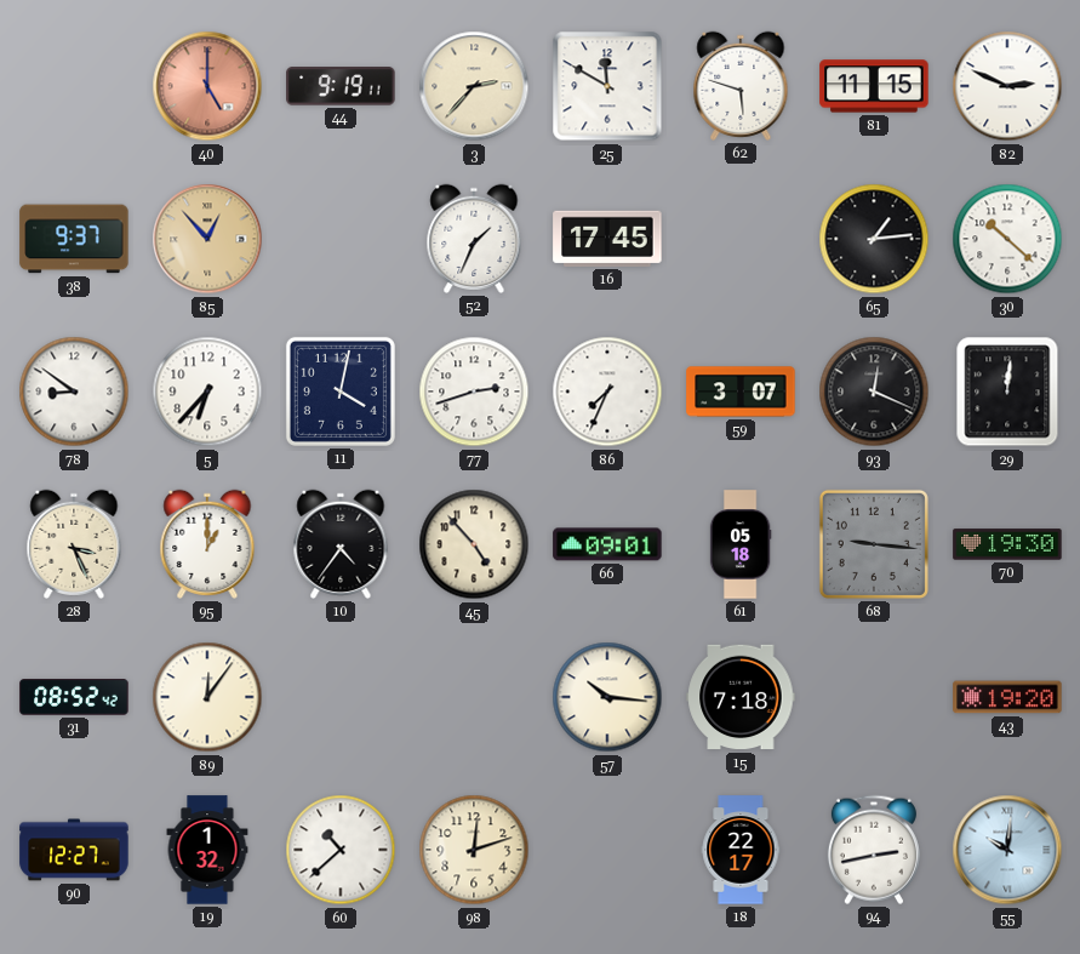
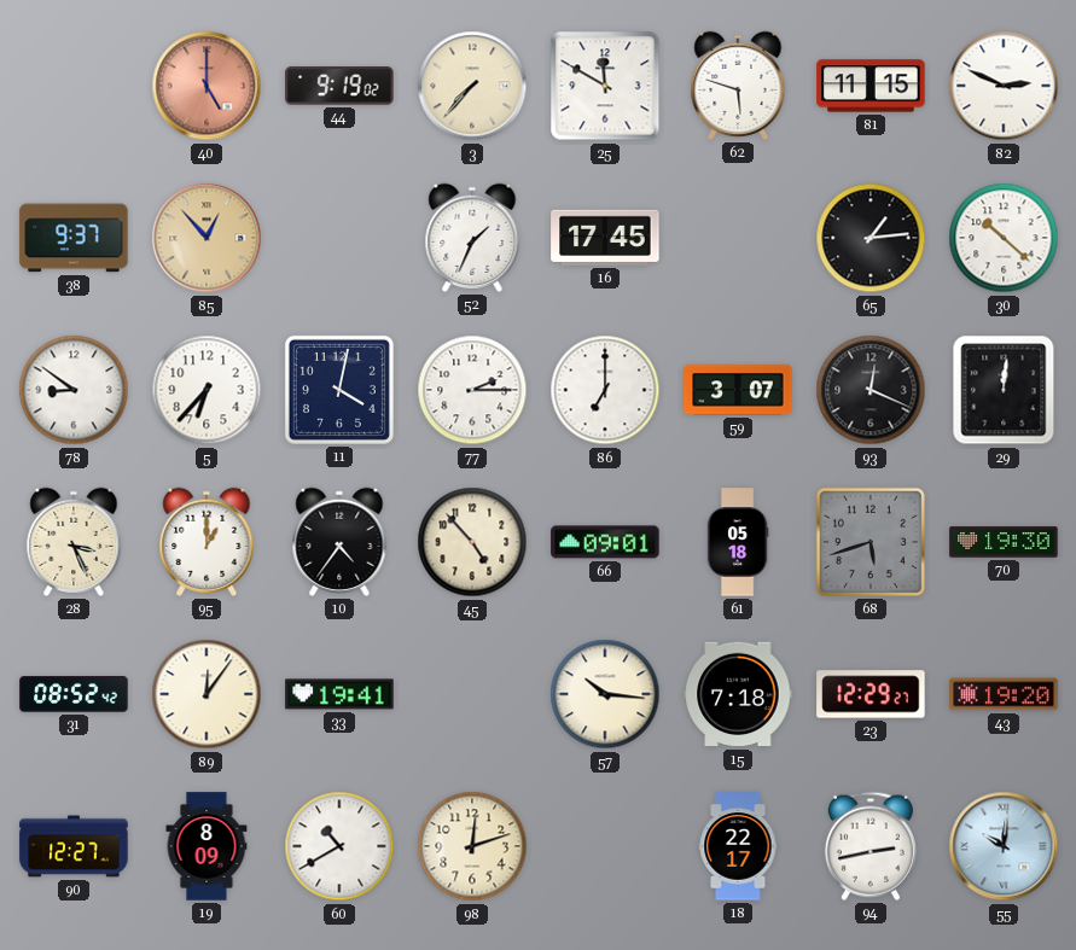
44: 9:19:11 -> 9:19:02 (339, 86)
3: 2:37 -> 7:37 (472, 86)
77: 2:42 -> 2:15 (472, 390)
86: 7:34 -> 7:00 (605, 390)
68: 9:16 -> 5:42 (871, 542)
33: none -> 19:41 (339, 694)
23: none -> 12:29 (871, 694)
19: 1:32 -> 8:09 (207, 846)
60: 10:38 -> 10:40 (339, 846)
